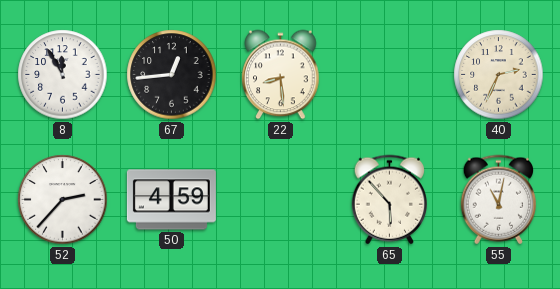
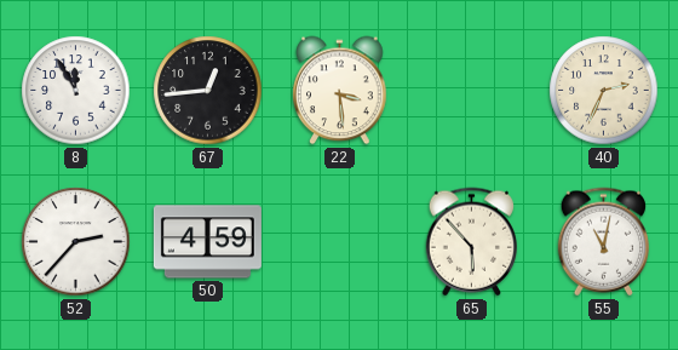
22: 8:29 -> 3:29 (340, 91)
